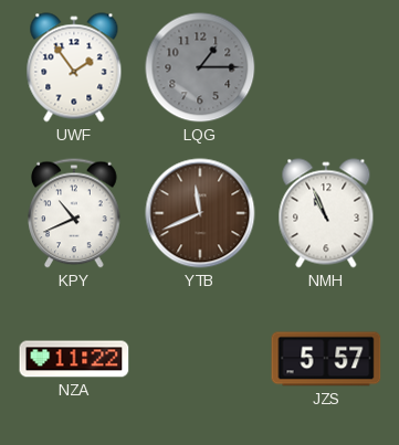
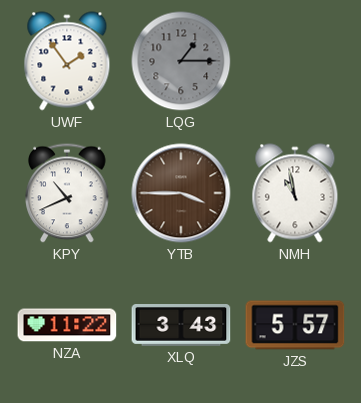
YTB: 11:41 -> 3:45 (181, 193)
NMH: 10:56 -> 10:58 (295, 193)
XLQ: none -> 3:43 (181, 326)
